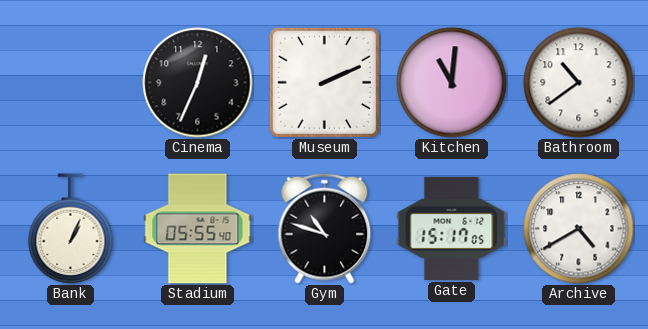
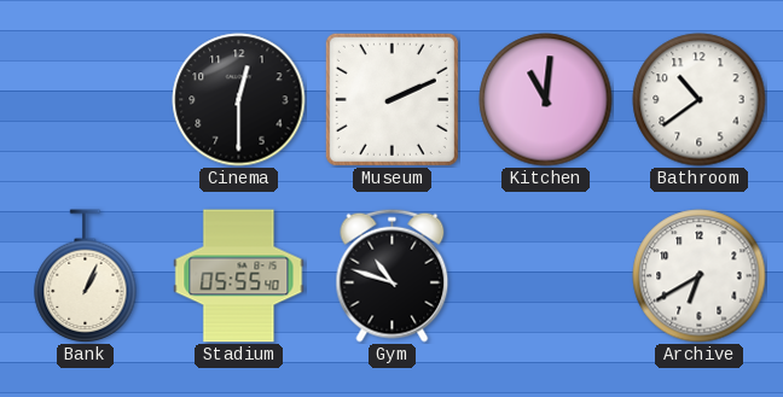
Cinema: 12:34 -> 12:30 (239, 100)
Gate: 15:17 -> none (452, 228)
Archive: 4:40 -> 6:40 (700, 276)
